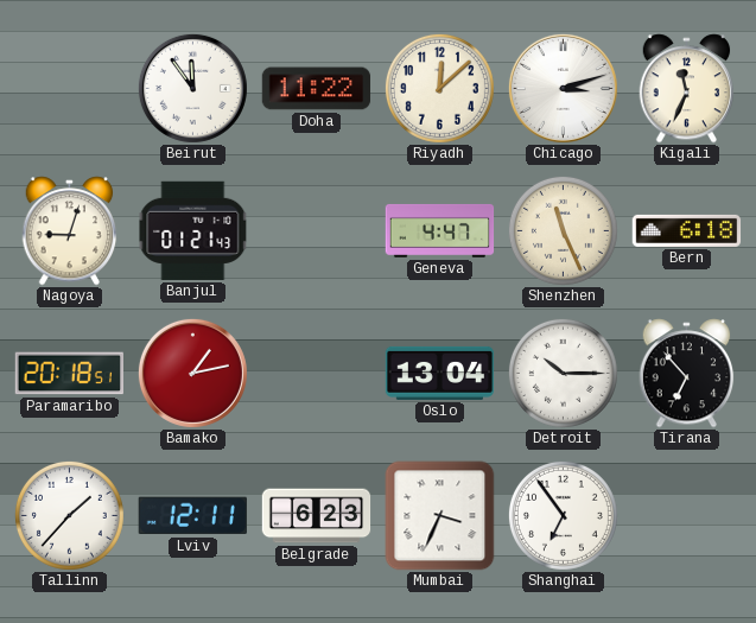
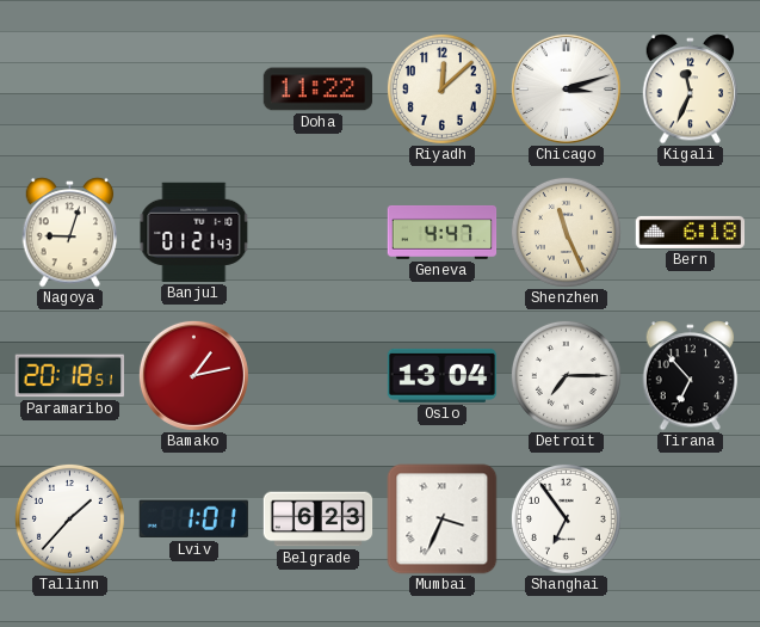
Beirut: 11:54 -> none (192, 88)
Detroit: 10:15 -> 7:15 (566, 375)
Lviv: 12:11 -> 1:01 (193, 520)
